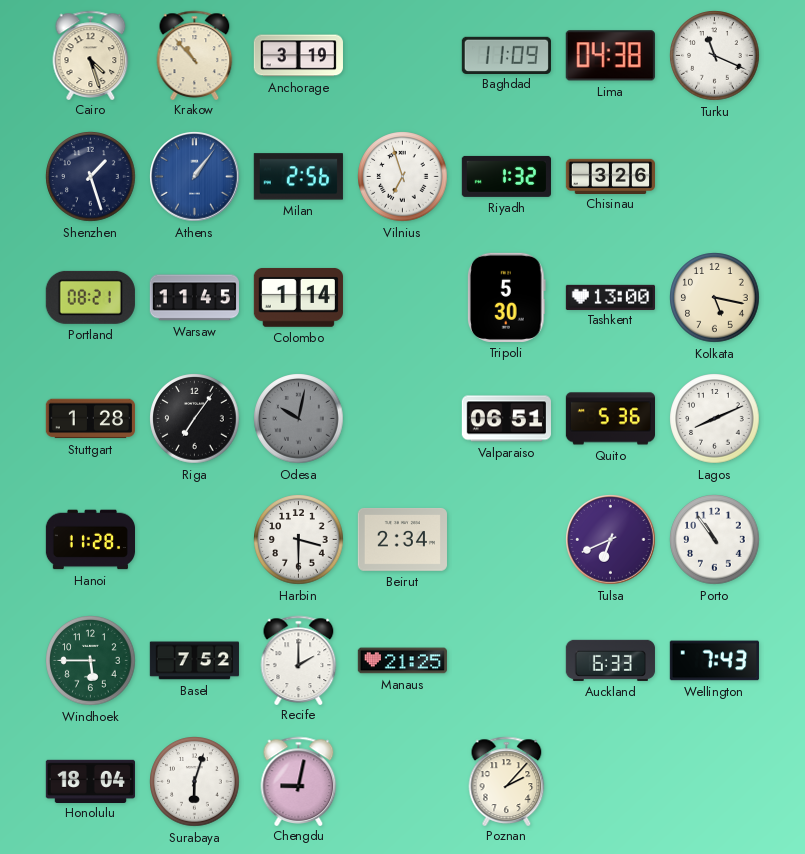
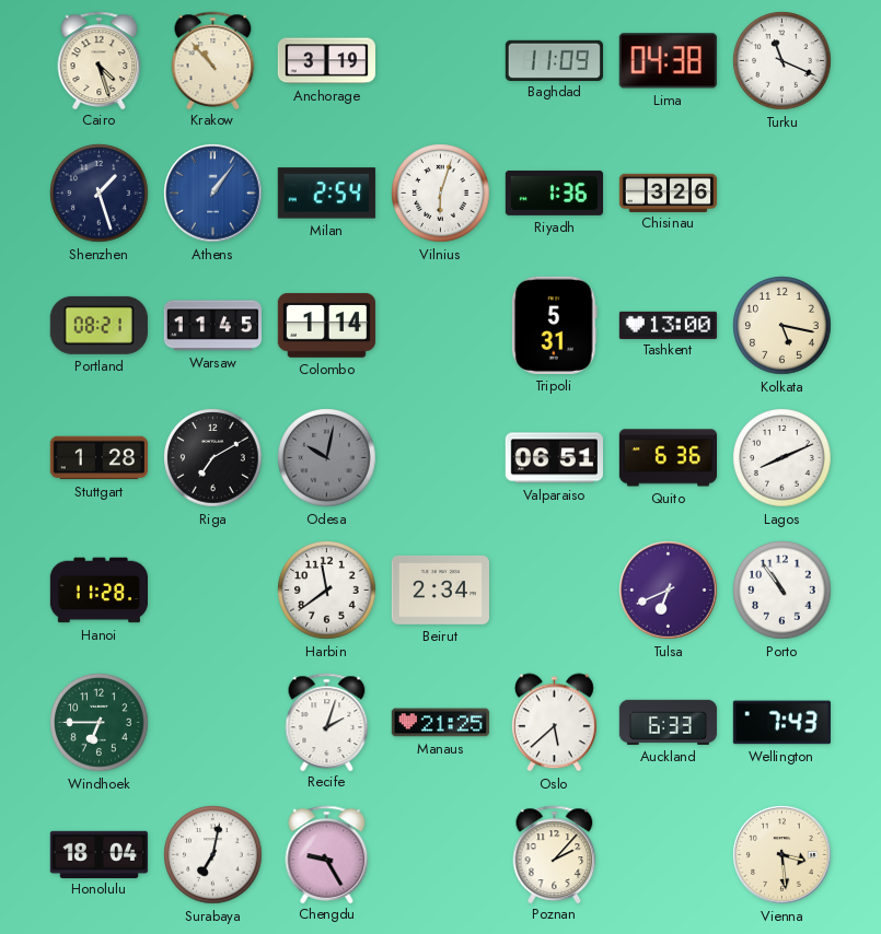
Milan: 2:56 -> 2:54 (326, 194)
Vilnius: 6:57 -> 6:03 (441, 194)
Riyadh: 1:32 -> 1:36 (554, 192)
Tripoli: 5:30 -> 5:31 (554, 325)
Riga: 7:06 -> 7:10 (213, 458)
Quito: 5:36 -> 6:36 (668, 458)
Harbin: 3:30 -> 11:39 (327, 591)
Windhoek: 5:45 -> 6:45 (100, 723)
Basel: 7:52 -> none (194, 661)
Recife: 2:00 -> 2:03 (327, 722)
Oslo: none -> 5:38 (554, 723)
Surabaya: 6:03 -> 7:02 (213, 855)
Chengdu: 9:02 -> 9:25 (327, 854)
Vienna: none -> 3:29 (783, 855)
